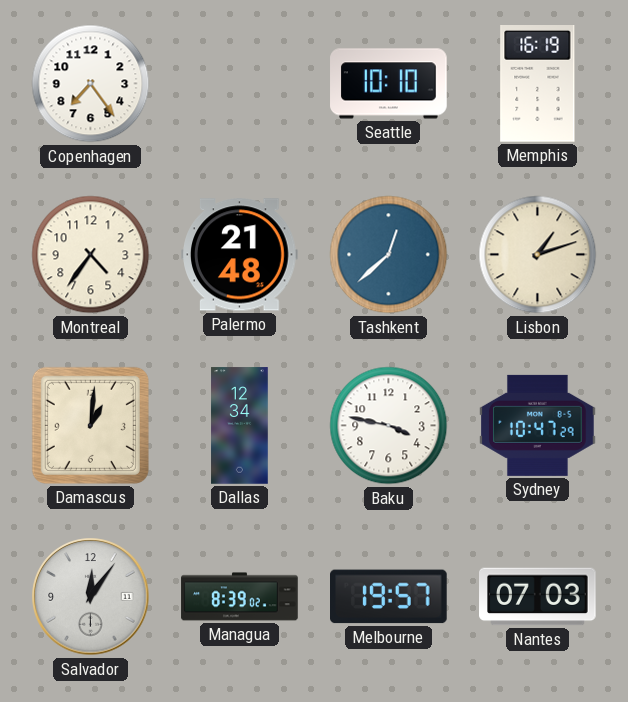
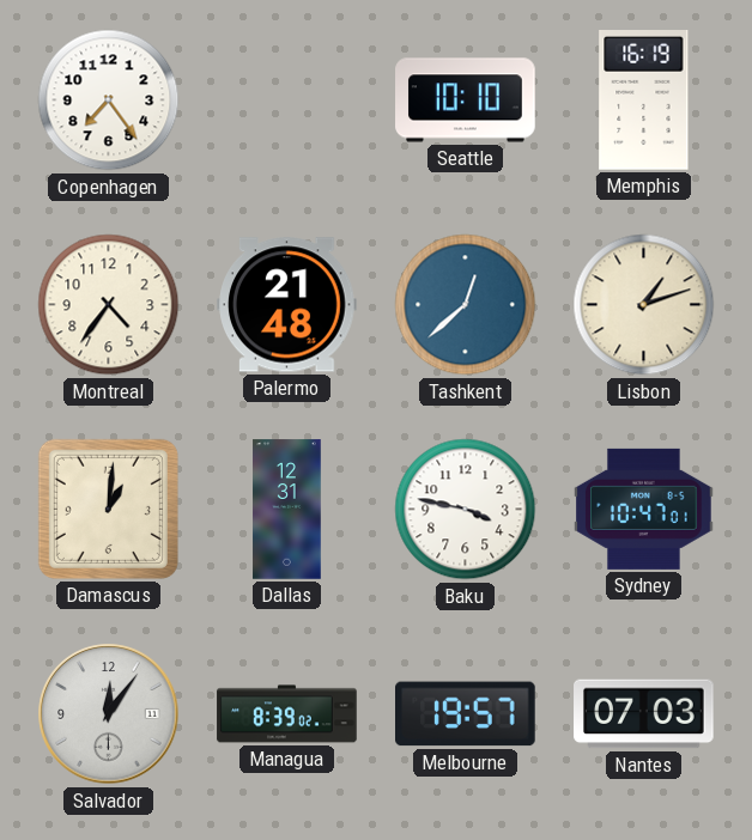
Dallas: 12:34 -> 12:31 (287, 510)
Sydney: 10:47:29 -> 10:47:01 (644, 509)
